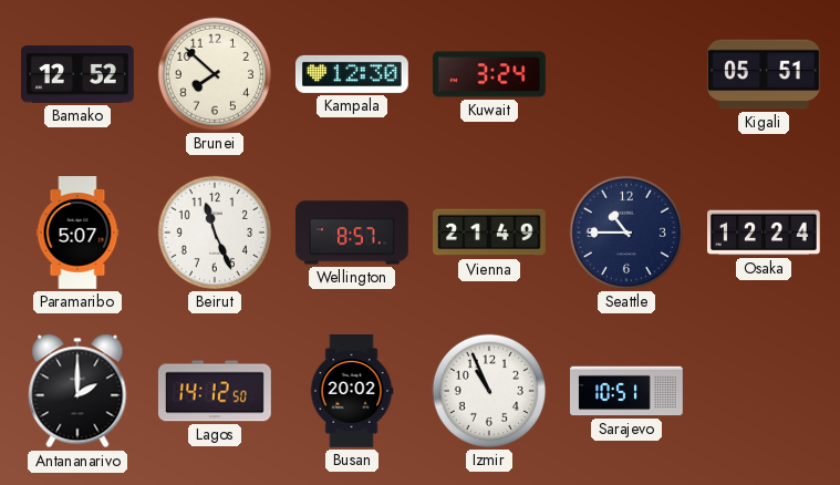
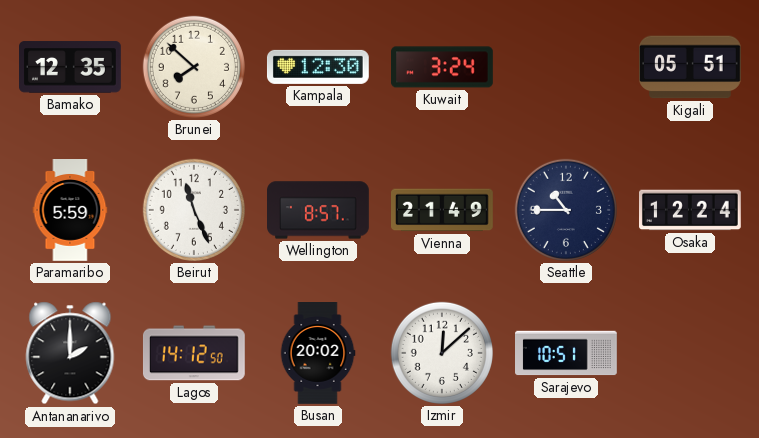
Bamako: 12:52 -> 12:35 (71, 67)
Paramaribo: 5:07 -> 5:59 (70, 211)
Izmir: 10:56 -> 12:08 (442, 353)
